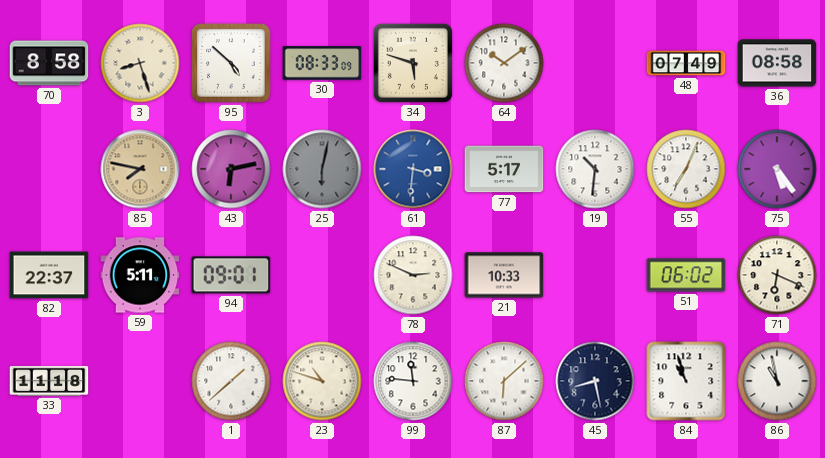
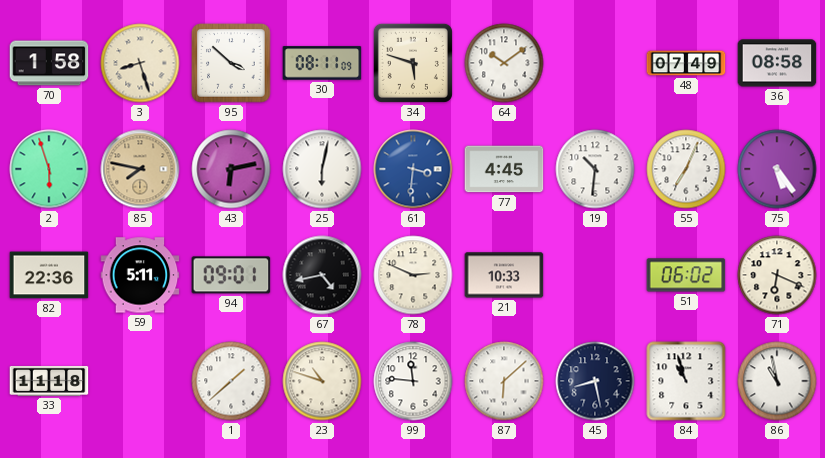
70: 8:58 -> 1:58 (49, 63)
95: 4:52 -> 3:52 (231, 63)
30: 08:33 -> 08:11 (322, 63)
2: none -> 5:57 (49, 169)
25 dial: grey -> white (322, 169)
77: 5:17 -> 4:45 (504, 169)
82: 22:37 -> 22:36 (49, 275)
67: none -> 4:43 (322, 275)
